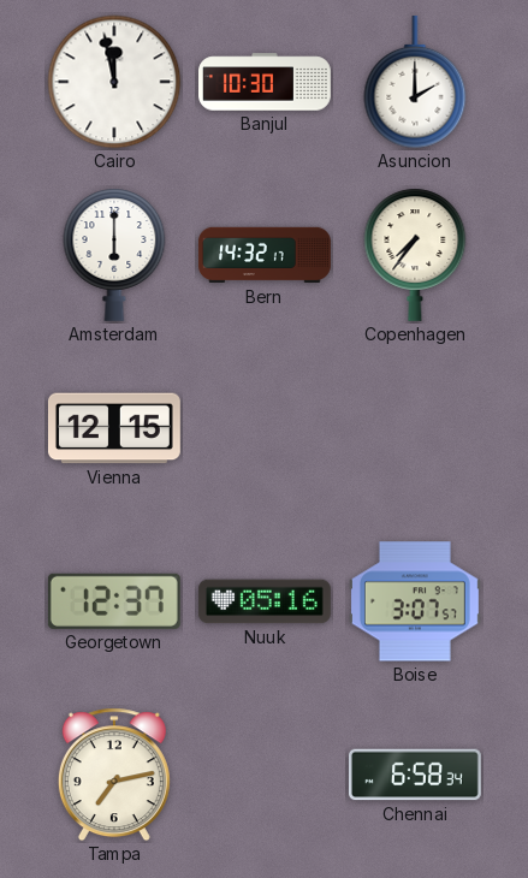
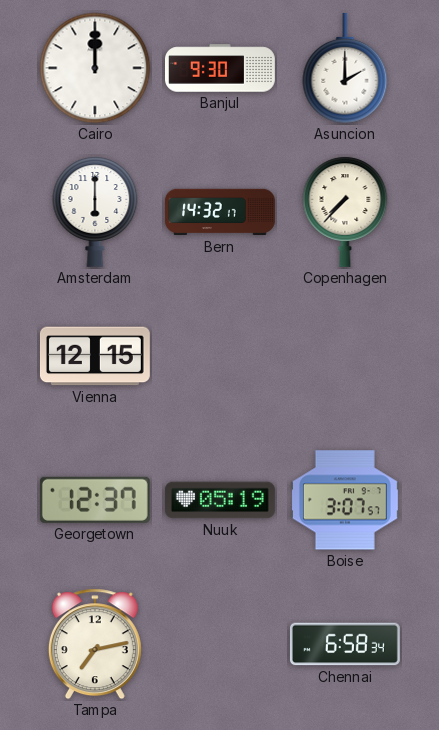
Cairo: 11:58 -> 12:00 (95, 68)
Banjul: 10:30 -> 9:30 (221, 68)
Copenhagen: 7:36 -> 7:37 (345, 212)
Nuuk: 05:16 -> 05:19 (220, 500)
